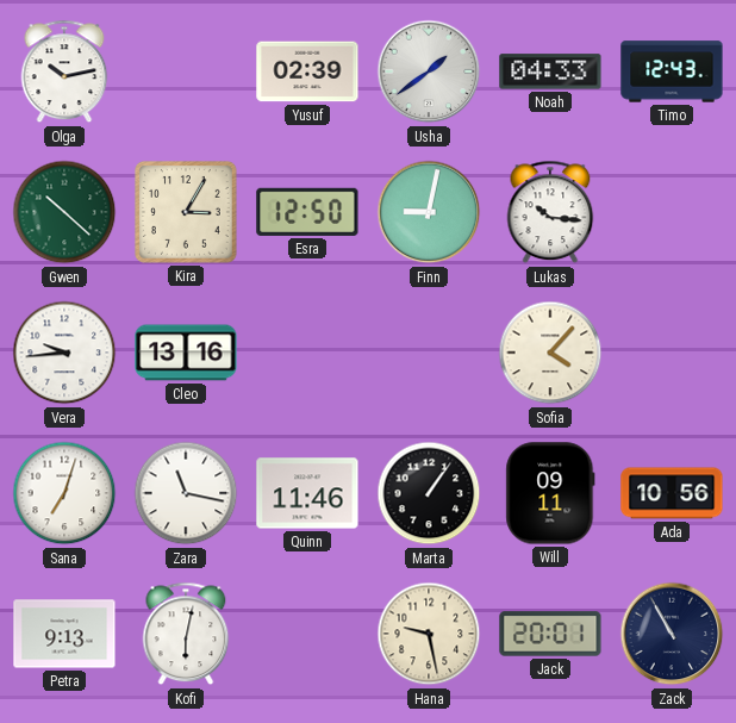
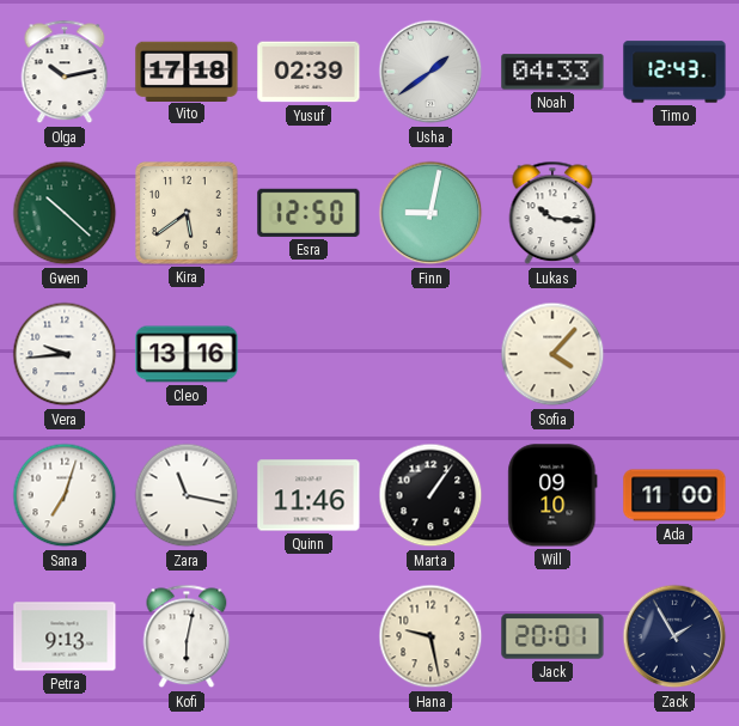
Vito: none -> 17:18 (187, 71)
Kira: 3:05 -> 5:39 (188, 214)
Will: 09:11 -> 09:10 (552, 495)
Ada: 10:56 -> 11:00 (674, 495)
Zack: 10:55 -> 1:55 (674, 636)
